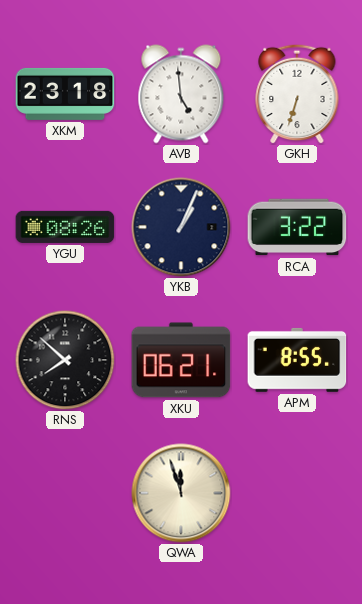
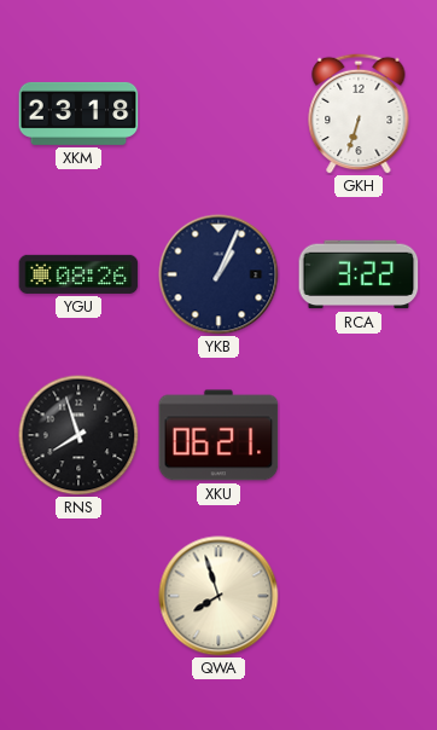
AVB: 4:59 -> none (181, 94)
RNS: 7:52 -> 7:57 (78, 435)
APM: 8:55 -> none (297, 360)
QWA: 11:57 -> 7:57 (218, 596)
